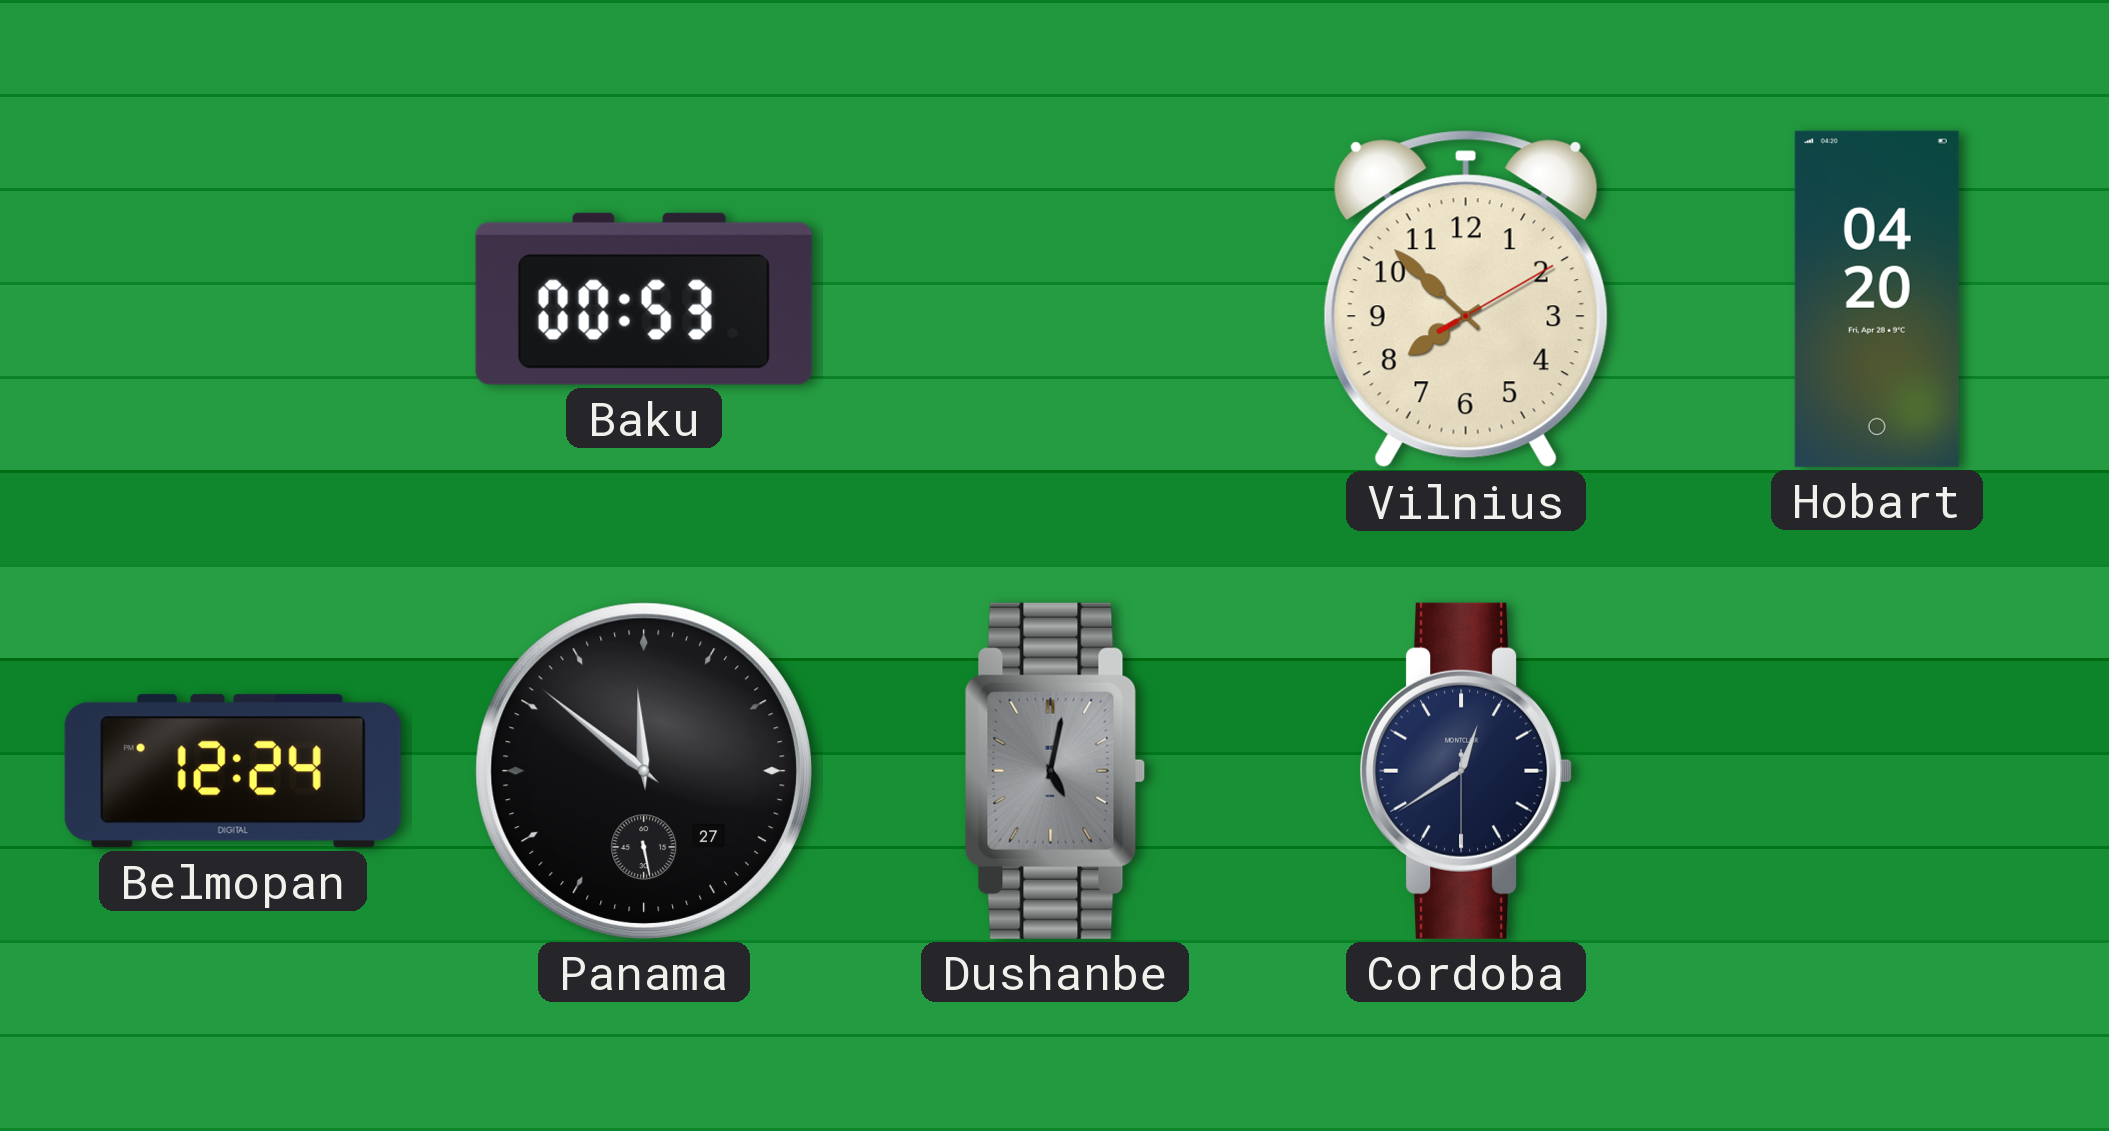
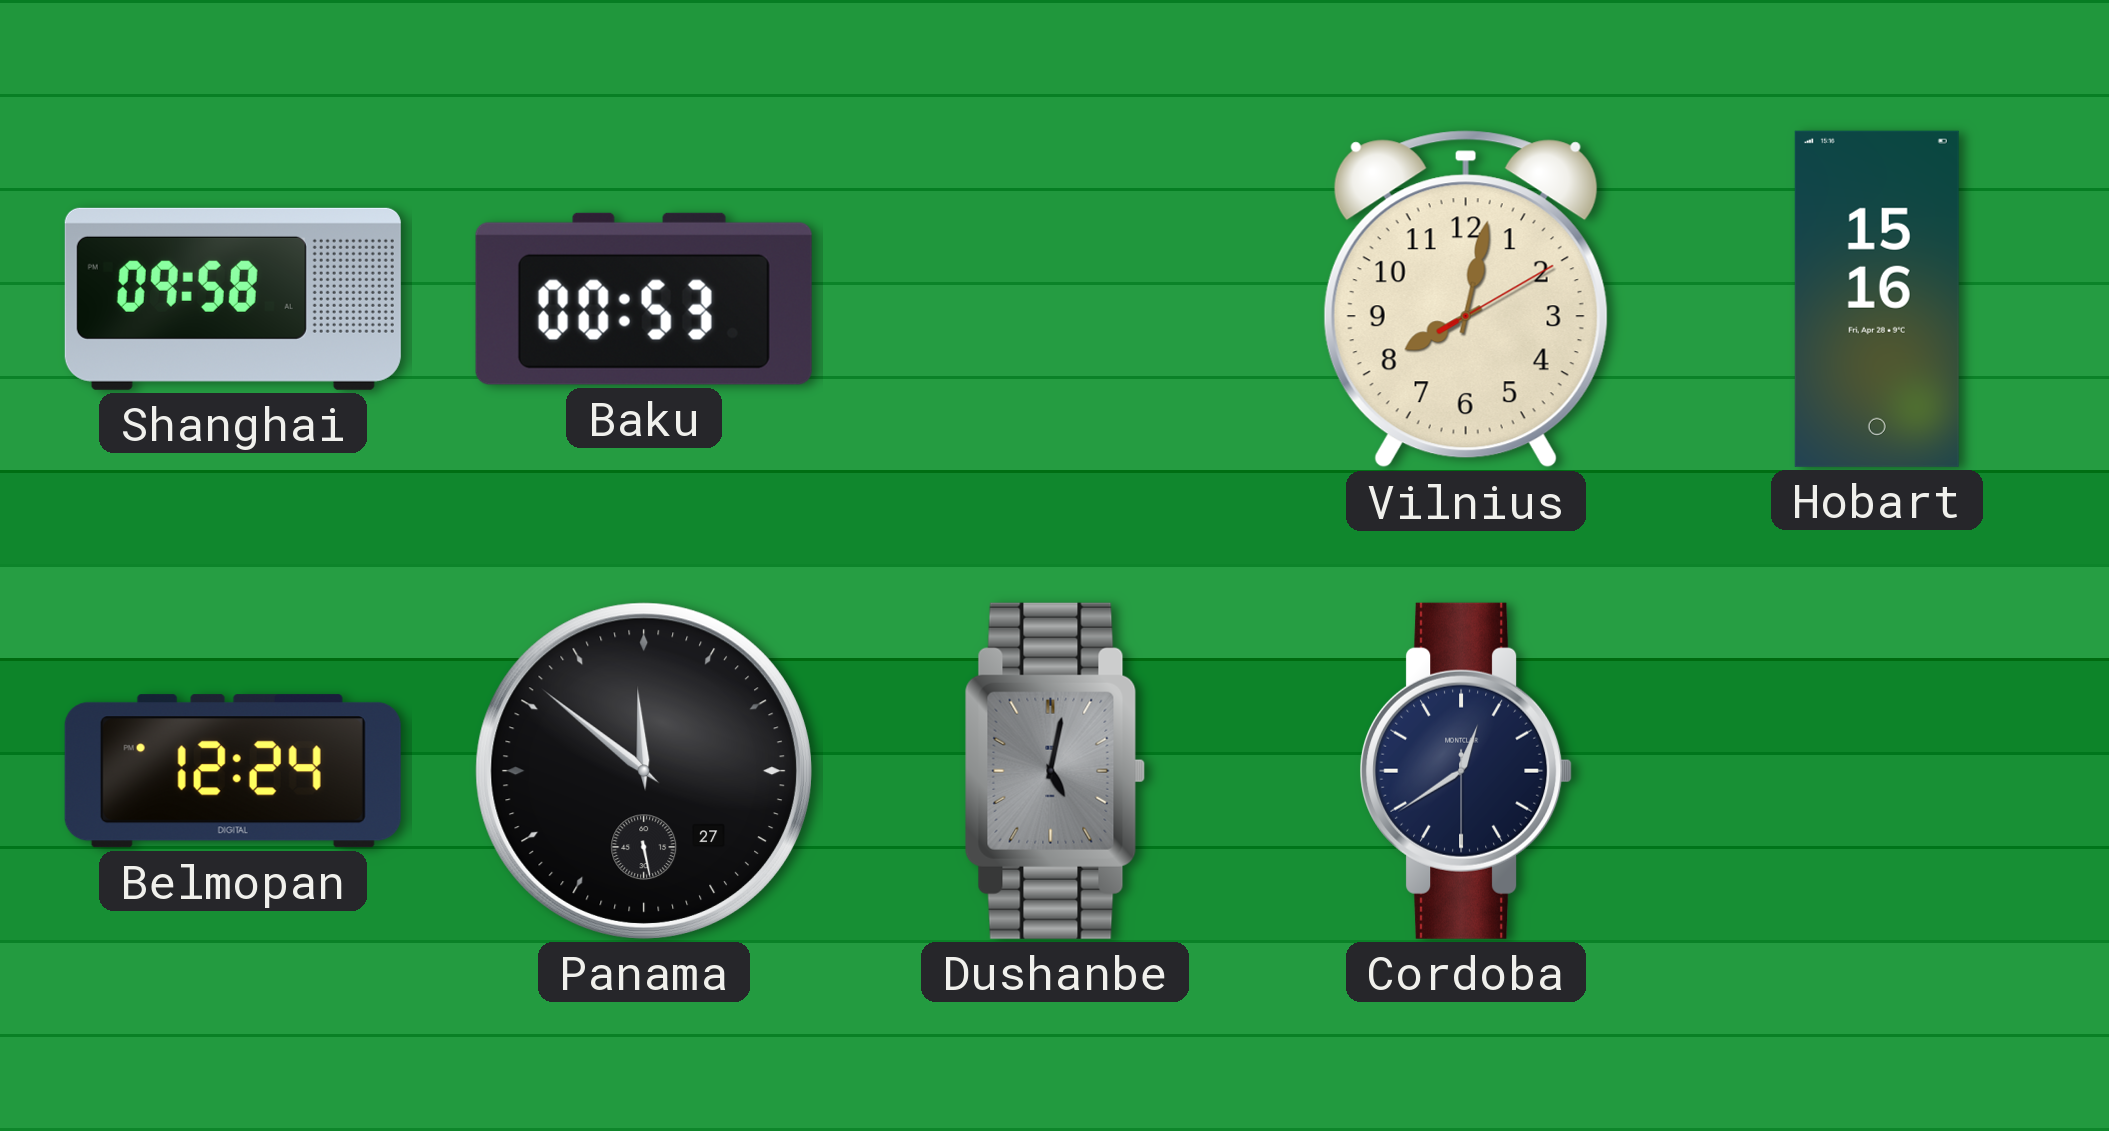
Shanghai: none -> 09:58 (233, 299)
Vilnius: 7:52 -> 8:02 (1466, 299)
Hobart: 04:20 -> 15:16 (1877, 299)
